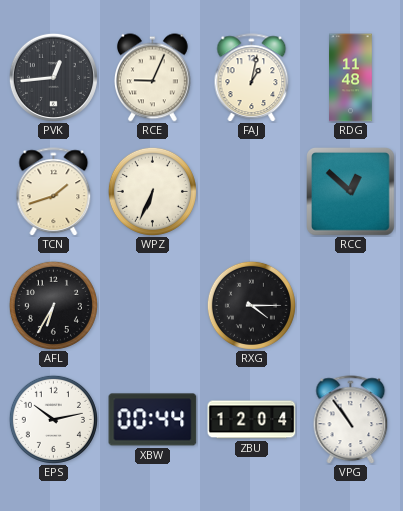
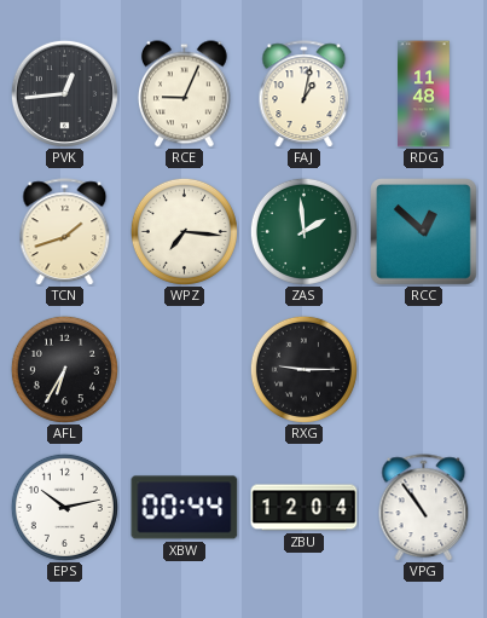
WPZ: 6:34 -> 7:16 (184, 231)
ZAS: none -> 1:59 (303, 231)
RXG: 4:15 -> 9:15 (303, 369)
